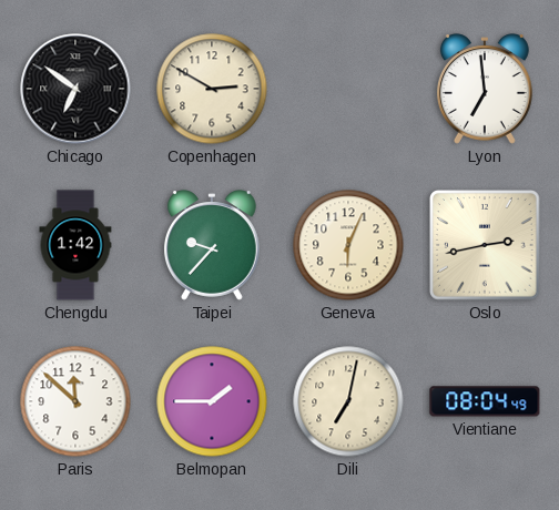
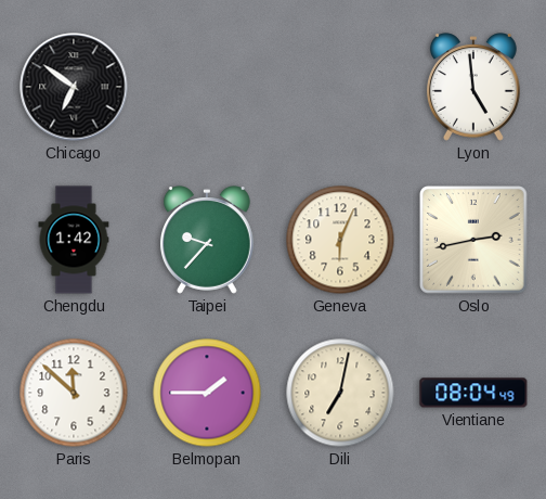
Copenhagen: 2:50 -> none (212, 89)
Lyon: 6:59 -> 4:59 (473, 87)
